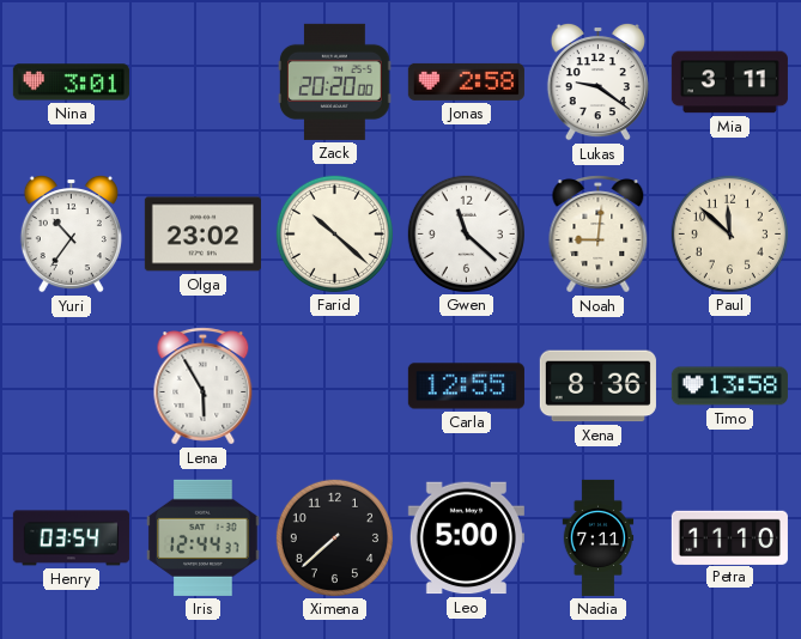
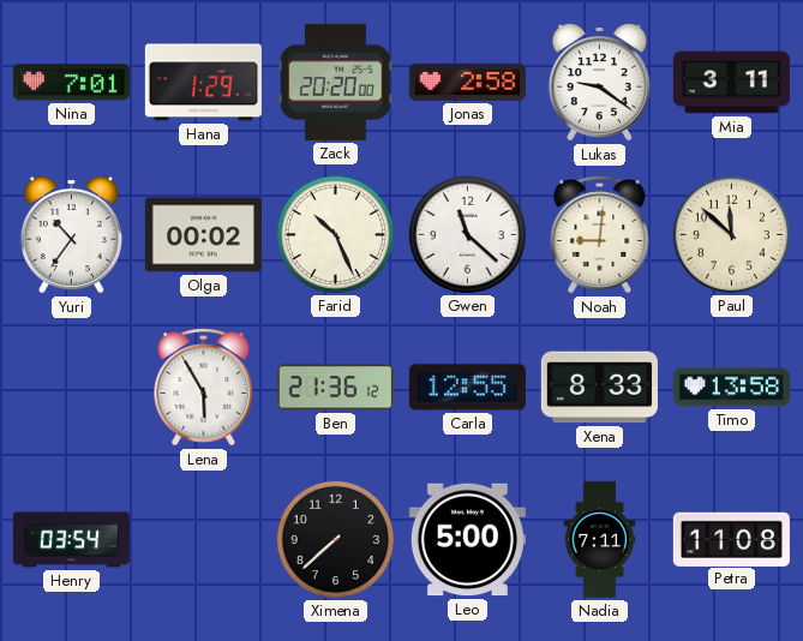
Nina: 3:01 -> 7:01 (71, 83)
Hana: none -> 1:29 (203, 83)
Olga: 23:02 -> 00:02 (203, 235)
Farid: 10:22 -> 10:26 (335, 234)
Ben: none -> 21:36 (335, 388)
Xena: 8:36 -> 8:33 (599, 388)
Iris: 12:44 -> none (204, 537)
Petra: 11:10 -> 11:08 (731, 539)
